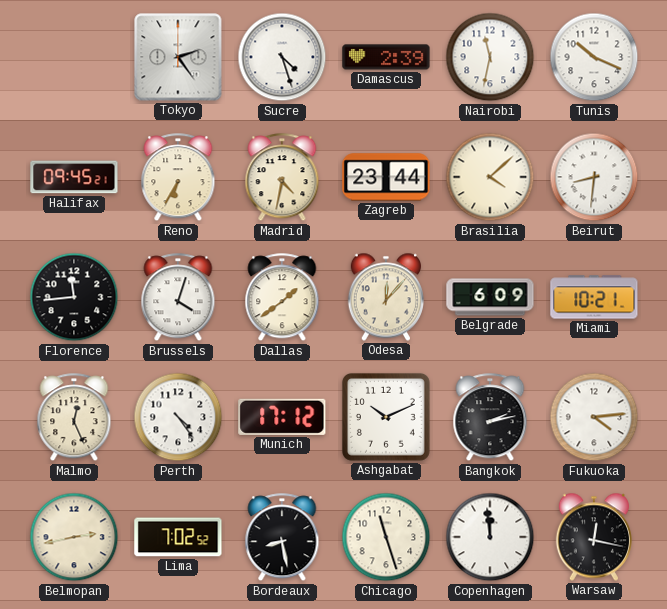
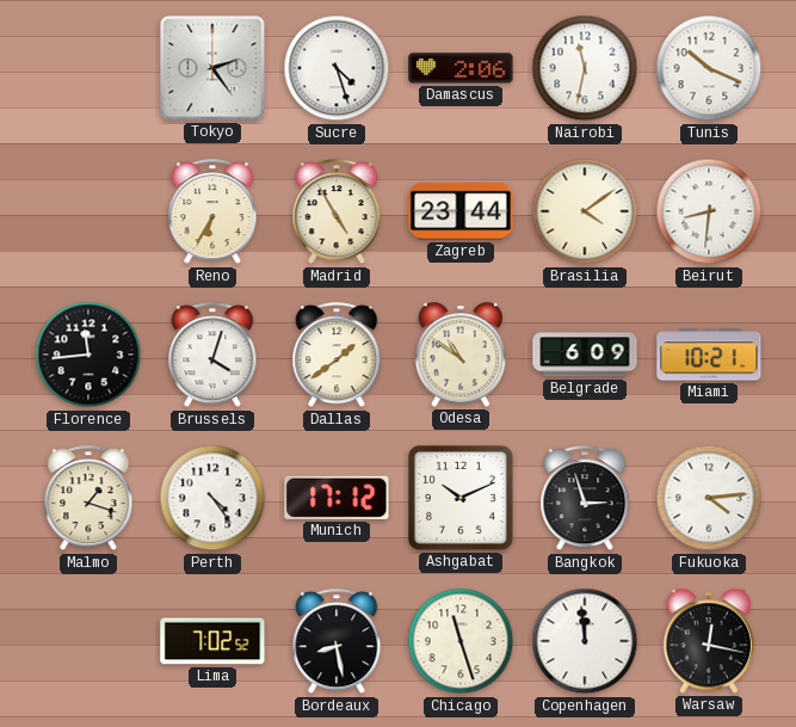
Damascus: 2:39 -> 2:06 (461, 68)
Halifax: 09:45 -> none (74, 177)
Madrid: 4:32 -> 4:55 (337, 212)
Brasilia: 4:08 -> 4:09 (585, 211)
Odesa: 12:07 -> 10:51 (461, 355)
Malmo: 12:26 -> 1:18 (88, 499)
Bangkok: 2:13 -> 2:57 (585, 499)
Belmopan: 2:43 -> none (74, 537)
